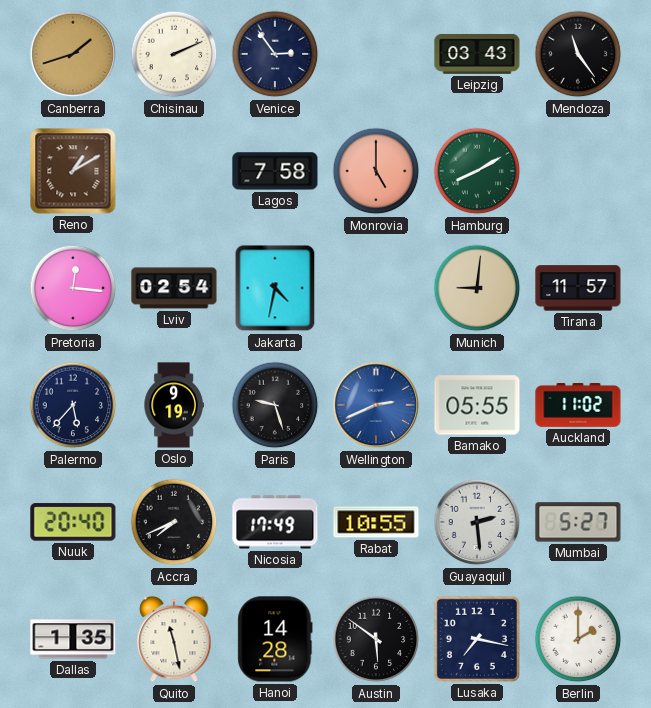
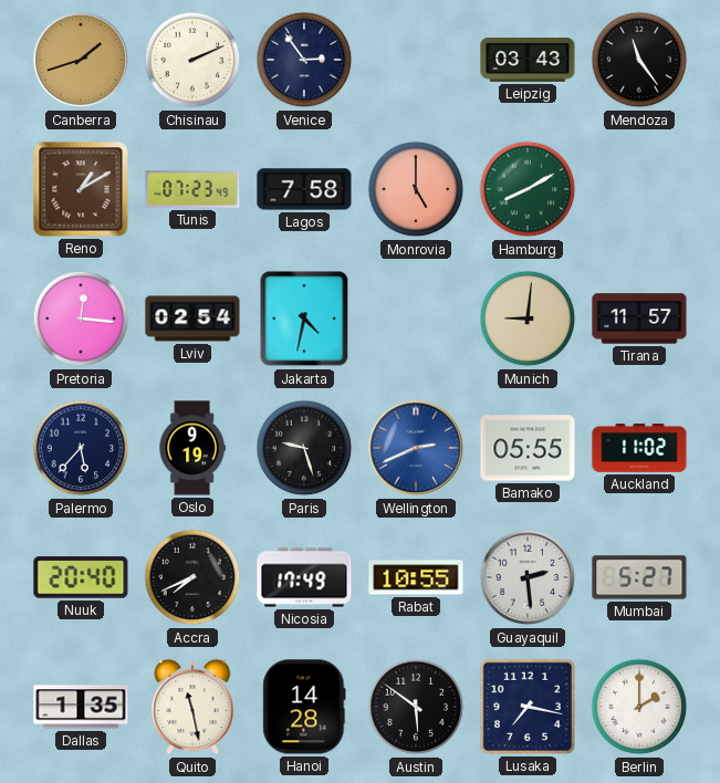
Tunis: none -> 07:23 (192, 189)
